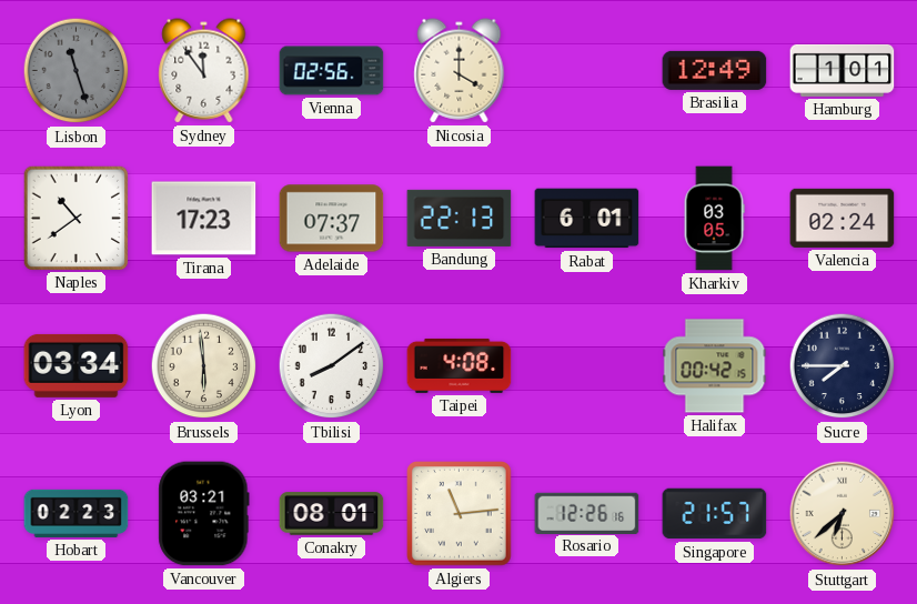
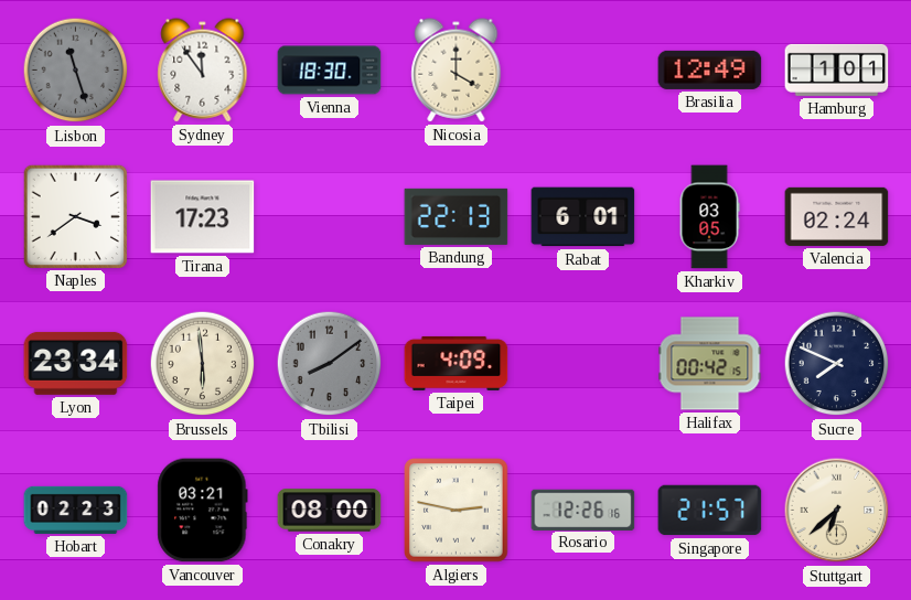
Vienna: 02:56 -> 18:30 (330, 71)
Naples: 10:39 -> 3:39 (75, 216)
Adelaide: 07:37 -> none (332, 219)
Lyon: 03:34 -> 23:34 (76, 363)
Tbilisi dial: white -> grey (330, 364)
Taipei: 4:08 -> 4:09 (457, 363)
Sucre: 7:45 -> 7:49 (837, 364)
Conakry: 08:01 -> 08:00 (330, 511)
Algiers: 11:14 -> 2:47 (457, 511)
